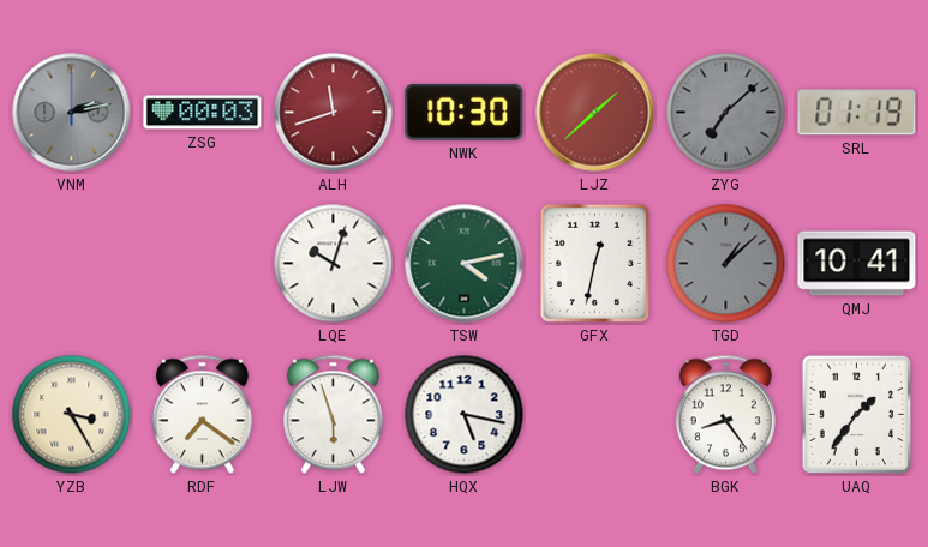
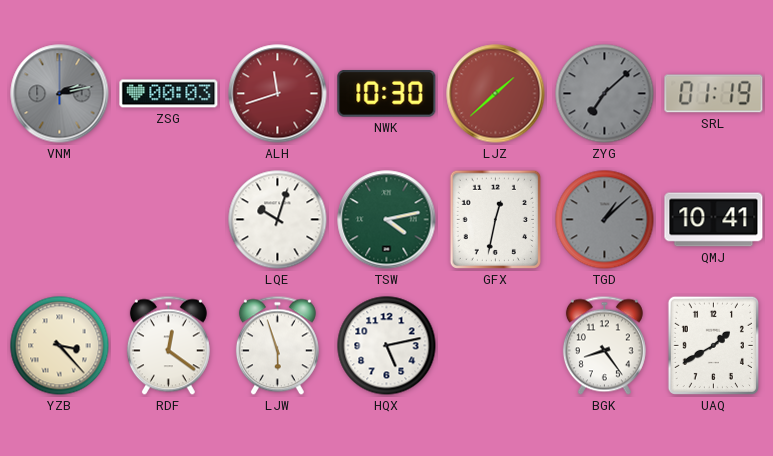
YZB: 3:25 -> 3:23 (60, 346)
RDF: 7:21 -> 12:21 (168, 346)
HQX: 5:17 -> 5:13 (387, 346)
UAQ: 1:36 -> 1:40 (713, 345)
